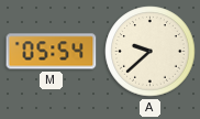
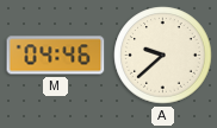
M: 05:54 -> 04:46 (56, 56)
